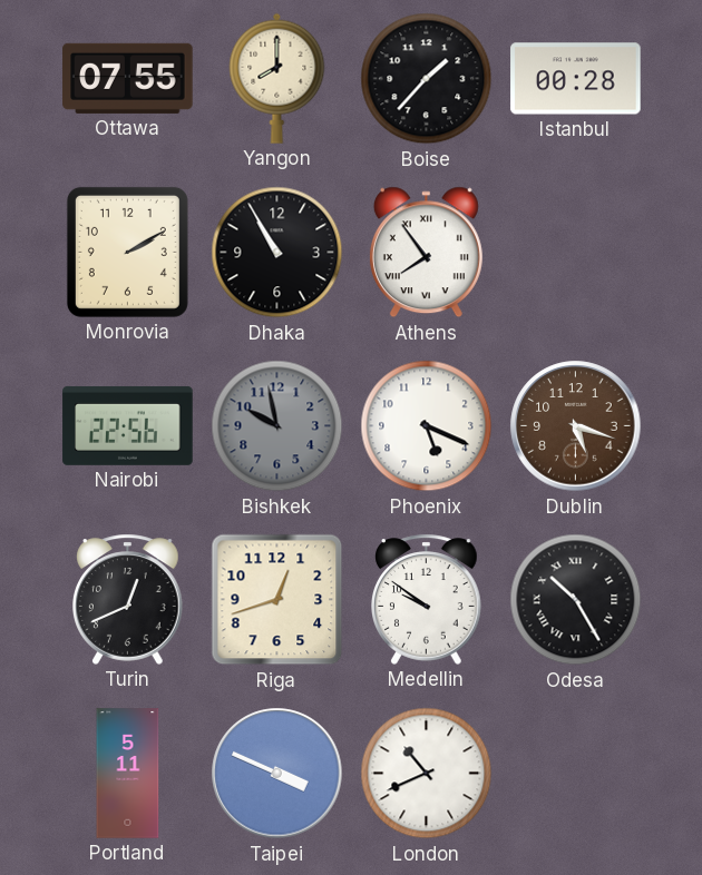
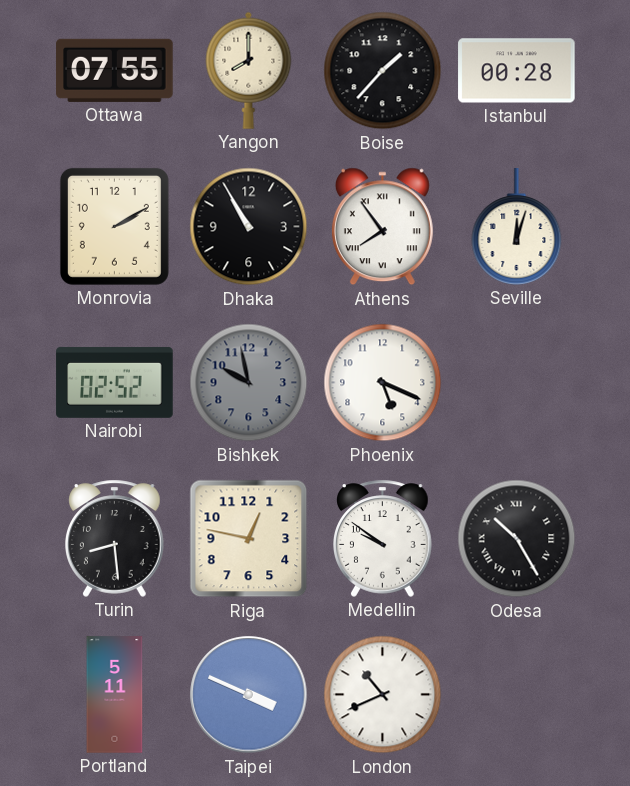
Seville: none -> 12:03 (517, 227)
Nairobi: 22:56 -> 02:52 (115, 382)
Dublin: 5:18 -> none (576, 426)
Turin: 12:41 -> 8:29 (115, 538)
Riga: 12:42 -> 12:47 (249, 539)
